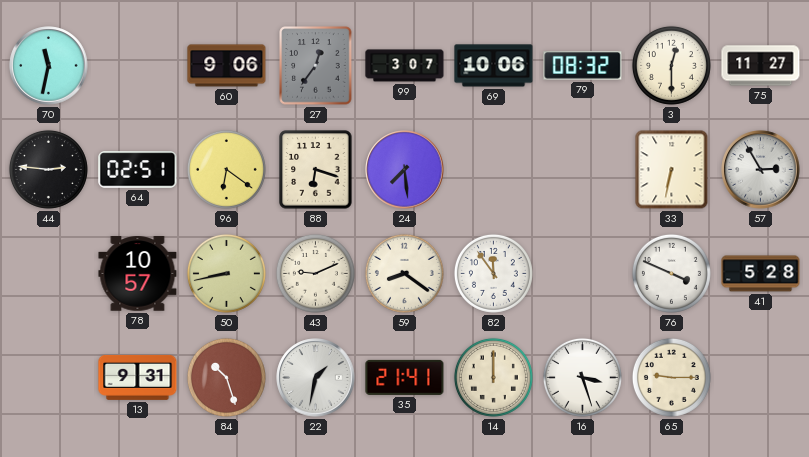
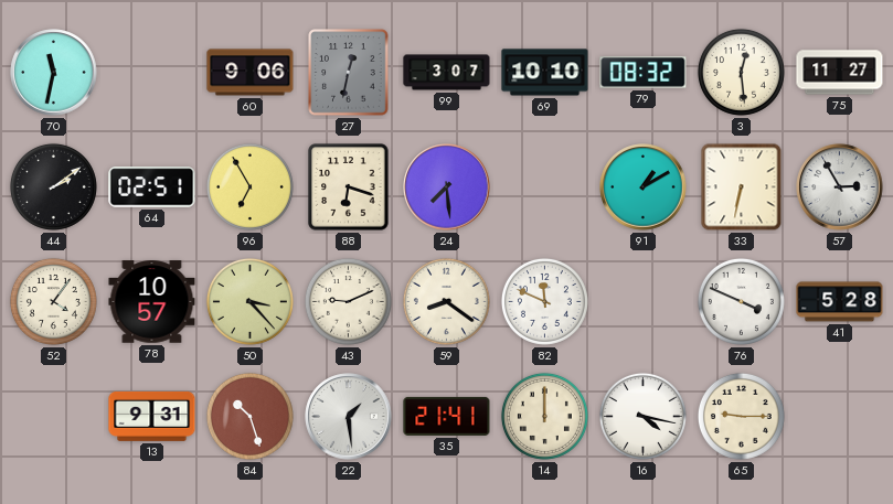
27: 12:36 -> 12:32 (349, 73)
69: 10:06 -> 10:10 (545, 73)
3: 12:30 -> 12:29 (741, 72)
44: 2:46 -> 2:09 (53, 186)
96: 6:21 -> 6:55 (249, 186)
91: none -> 1:10 (644, 187)
52: none -> 4:06 (53, 301)
50: 8:43 -> 3:23 (249, 301)
82: 11:54 -> 11:49 (544, 301)
22: 1:32 -> 1:29 (349, 417)
16: 3:27 -> 4:17 (642, 416)
